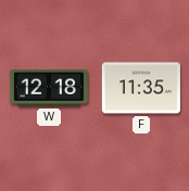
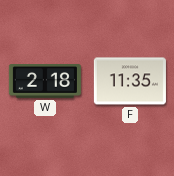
W: 12:18 -> 2:18 (45, 82)
